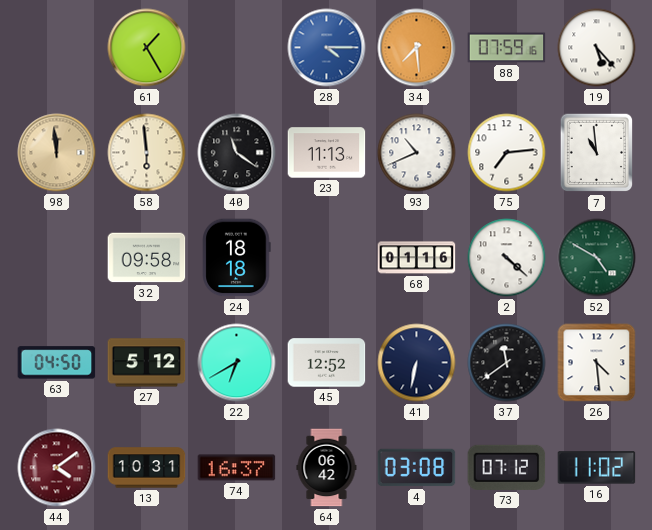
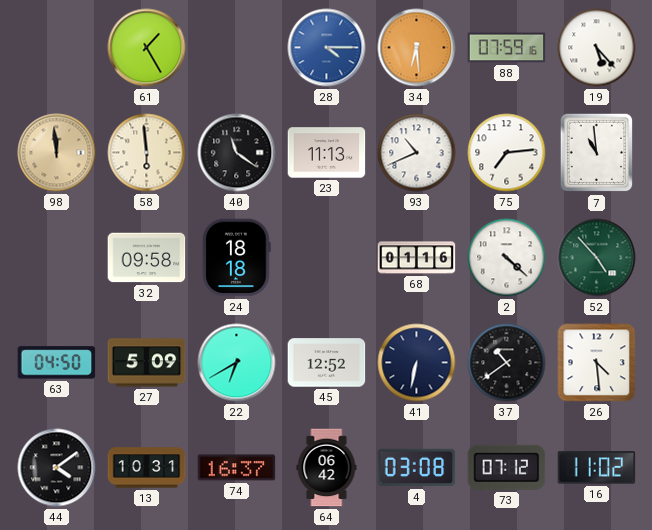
34: 7:29 -> 6:29 (417, 48)
52: 4:50 -> 4:53 (597, 258)
27: 5:12 -> 5:09 (147, 363)
37: 11:39 -> 10:39 (507, 363)
44 dial: burgundy -> black (57, 468)
